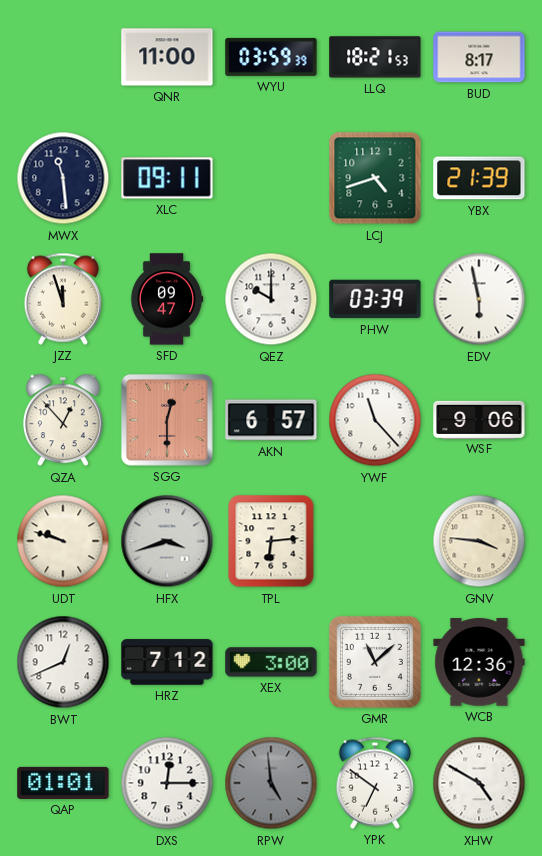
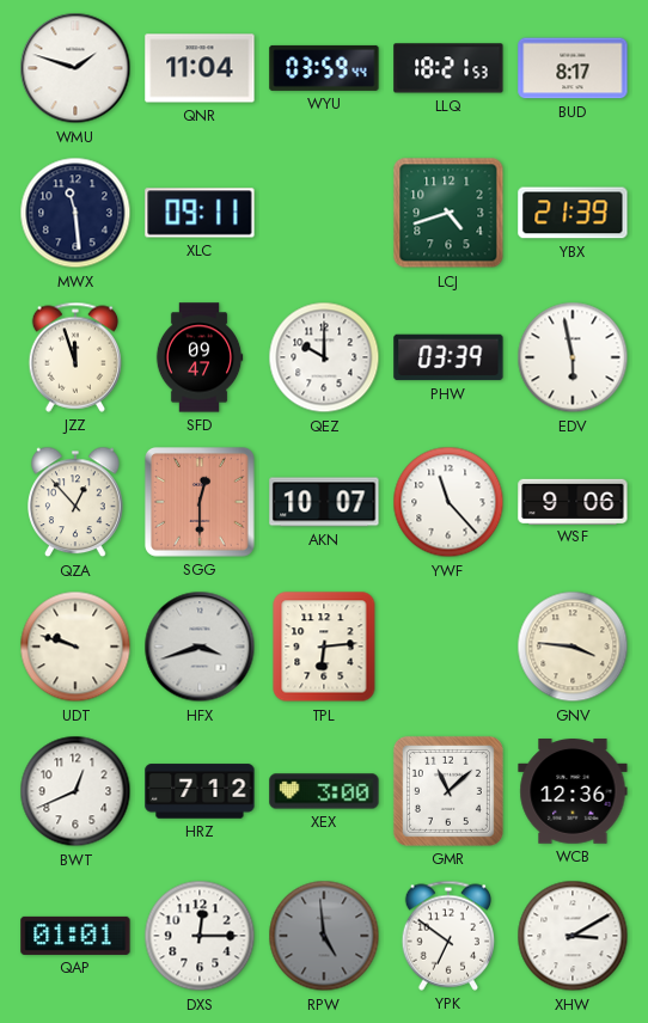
WMU: none -> 1:48 (75, 68)
QNR: 11:00 -> 11:04 (200, 68)
WYU: 03:59:39 -> 03:59:44 (324, 68)
AKN: 6:57 -> 10:07 (324, 502)
XHW: 4:50 -> 3:10 (573, 936)
